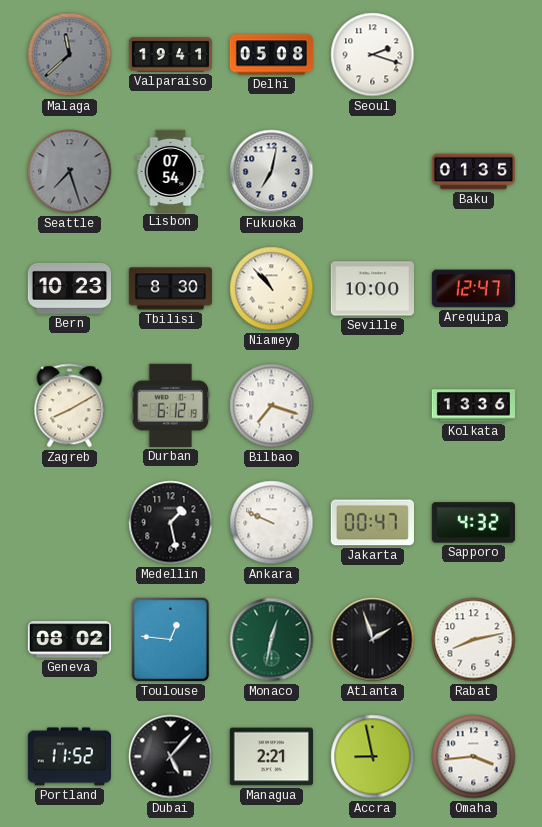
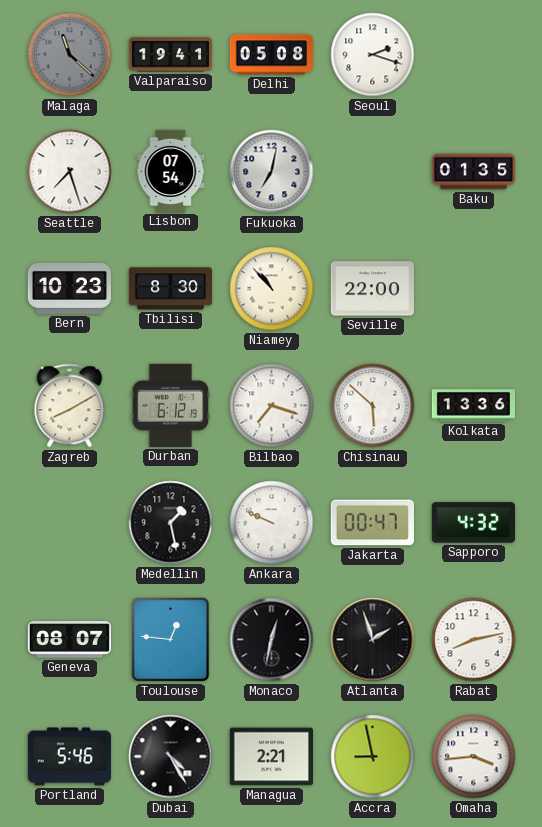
Malaga: 11:38 -> 11:22 (70, 55)
Seattle dial: grey -> white (70, 172)
Seville: 10:00 -> 22:00 (372, 289)
Arequipa: 12:47 -> none (473, 289)
Chisinau: none -> 5:52 (373, 406)
Geneva: 08:02 -> 08:07 (69, 640)
Monaco dial: green -> black (272, 640)
Portland: 11:52 -> 5:46 (69, 757)
Dubai: 5:07 -> 4:25 (171, 757)
